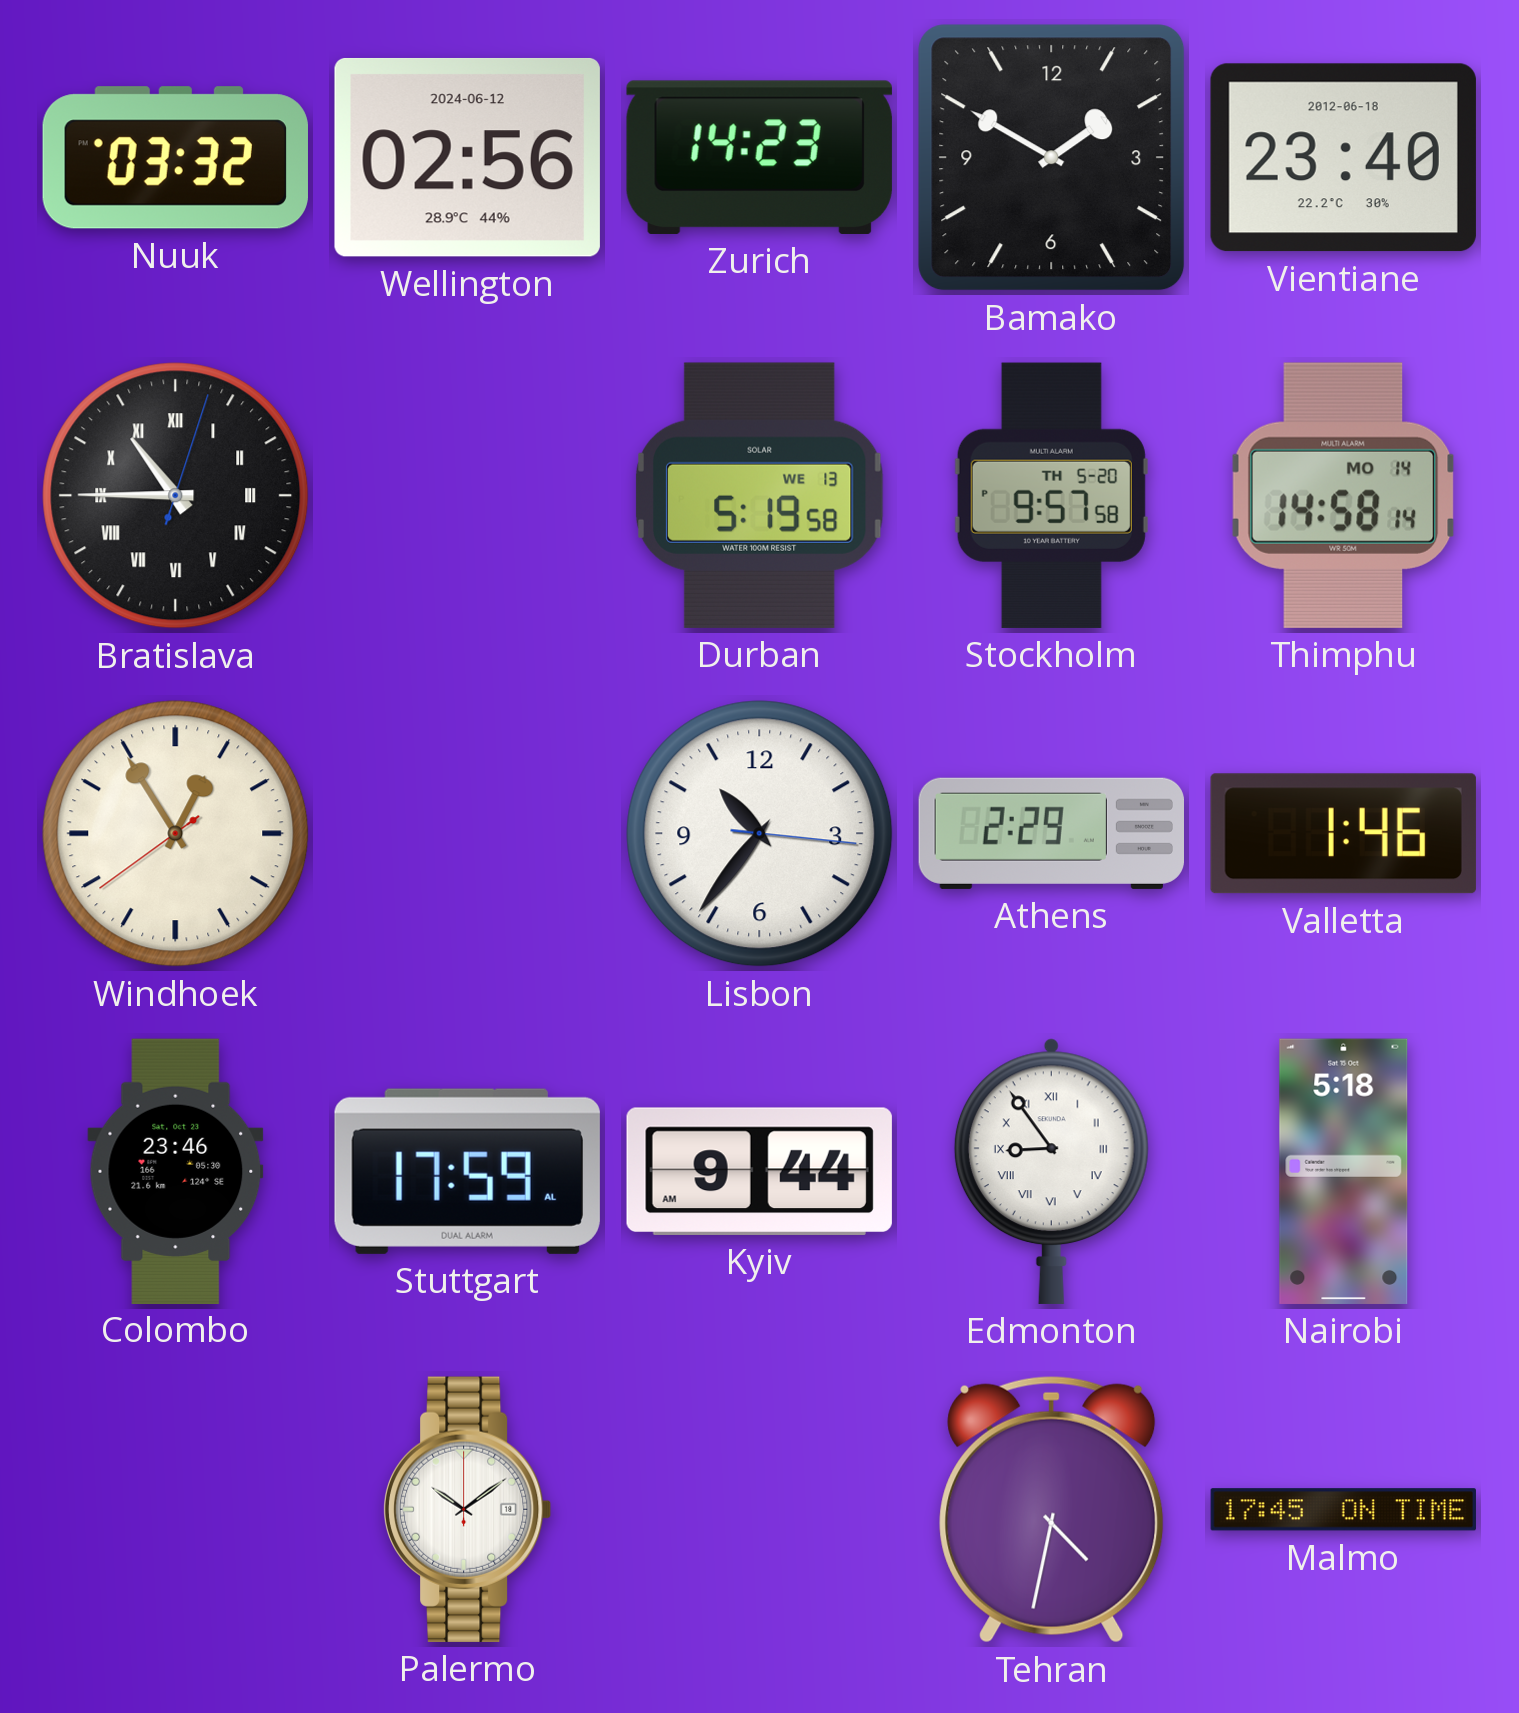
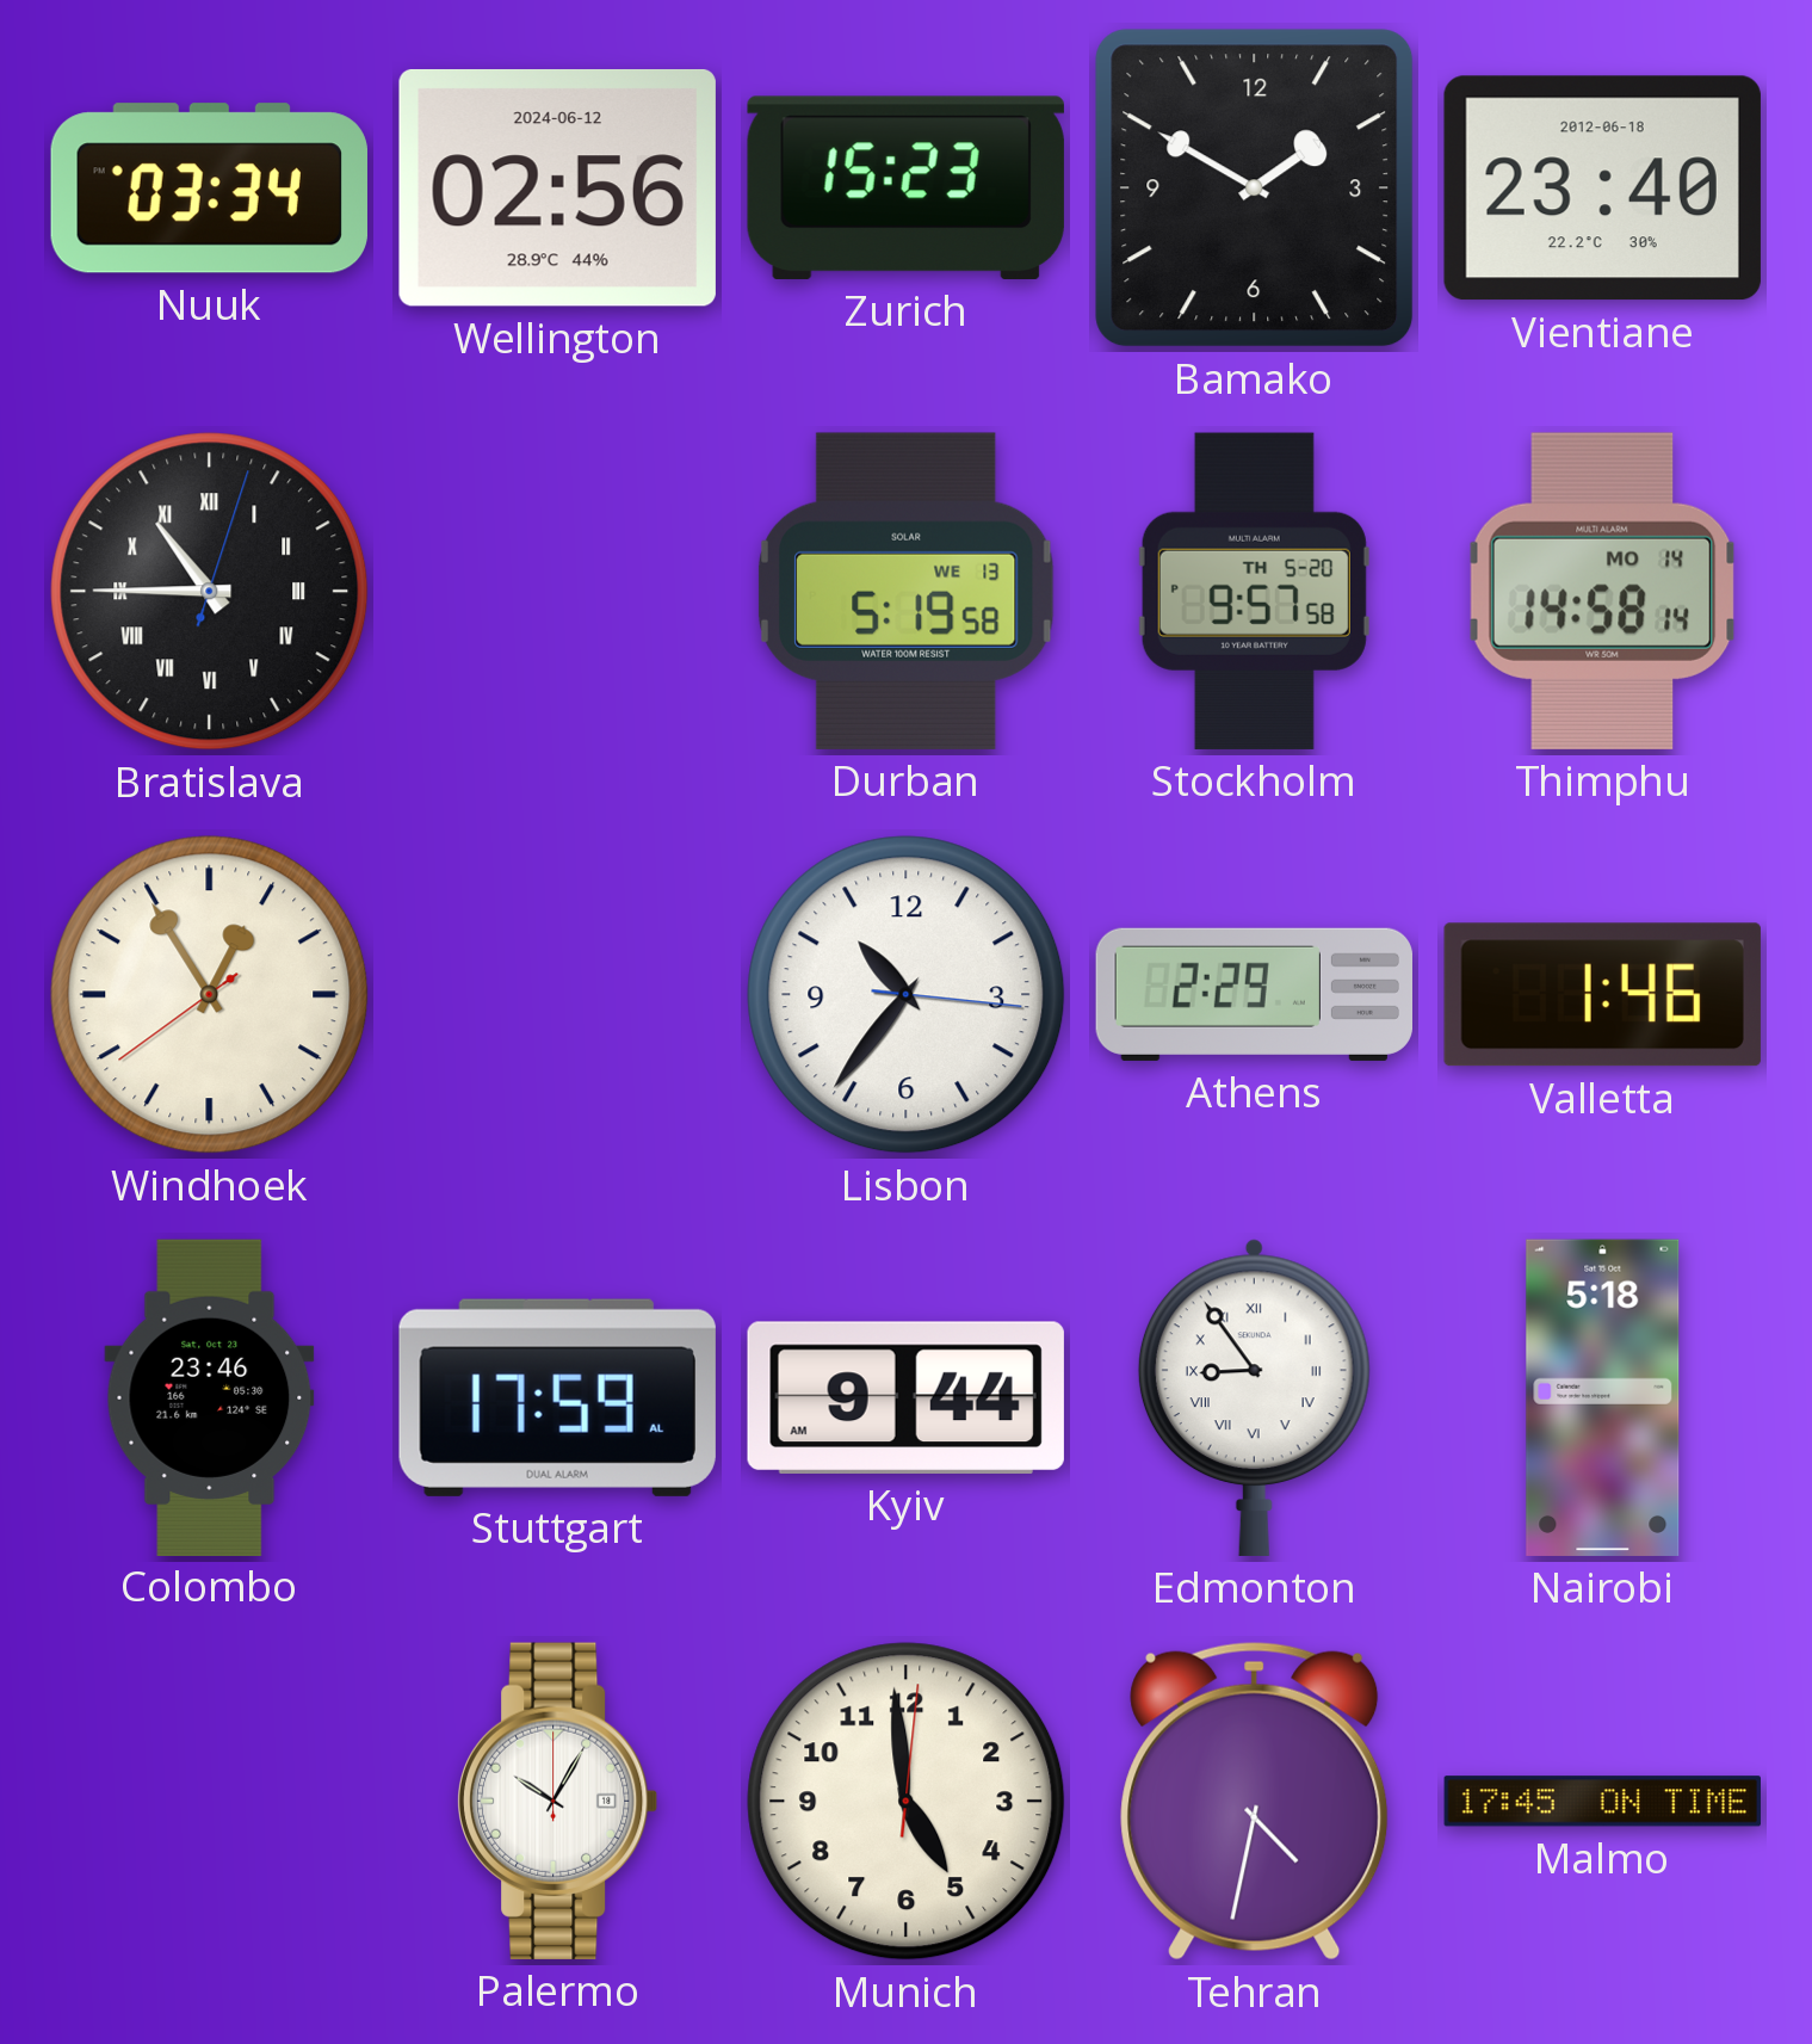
Nuuk: 03:32 -> 03:34 (209, 189)
Zurich: 14:23 -> 15:23 (905, 187)
Palermo: 10:09 -> 10:05 (558, 1801)
Munich: none -> 4:59 (907, 1802)
